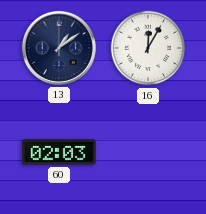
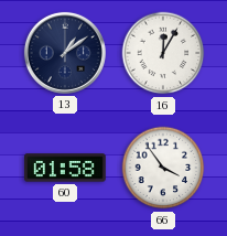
60: 02:03 -> 01:58 (66, 168)
66: none -> 3:54 (163, 168)
